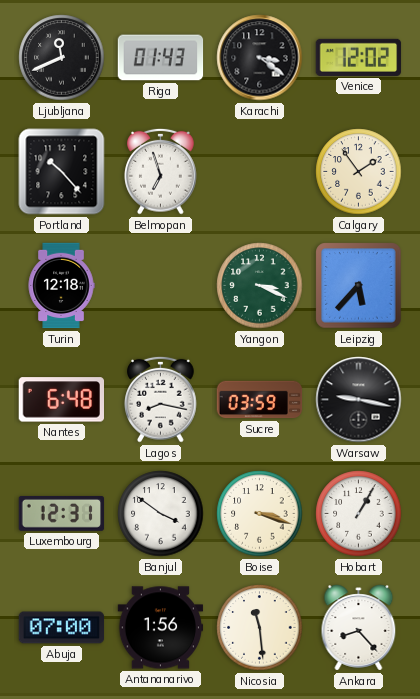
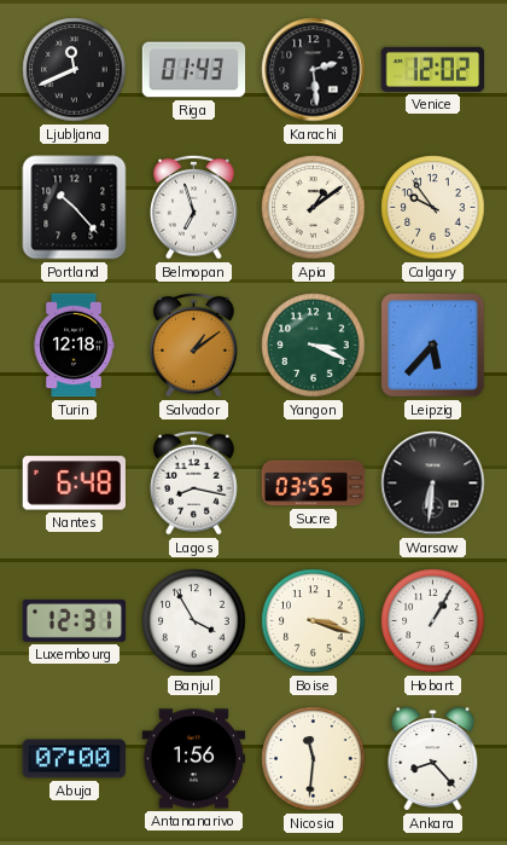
Karachi: 3:21 -> 2:29 (314, 70)
Apia: none -> 1:09 (314, 208)
Calgary: 1:54 -> 9:54 (433, 208)
Salvador: none -> 1:09 (194, 345)
Sucre: 03:59 -> 03:55 (314, 484)
Warsaw: 9:17 -> 6:31 (433, 484)
Banjul: 3:51 -> 3:55 (194, 621)
Nicosia: 11:29 -> 11:31 (314, 759)
